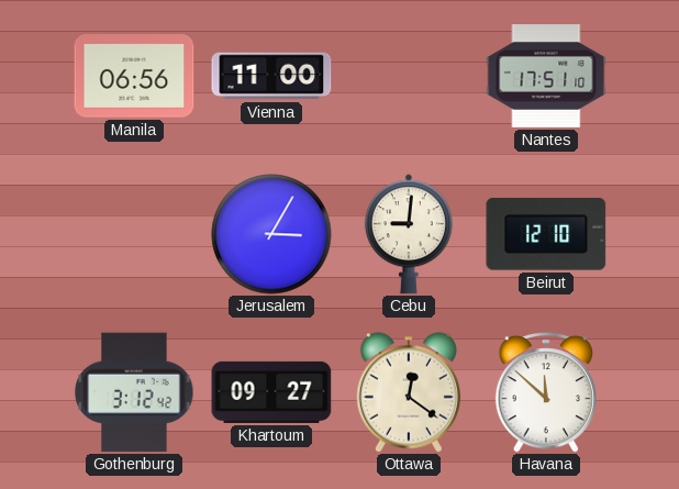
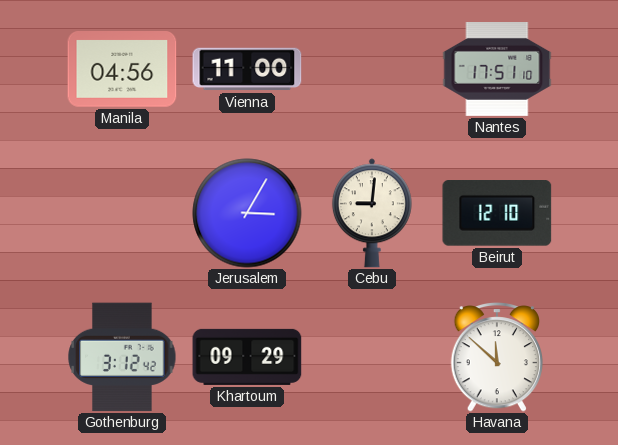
Manila: 06:56 -> 04:56 (122, 70)
Khartoum: 09:27 -> 09:29 (247, 357)
Ottawa: 12:21 -> none (409, 392)
